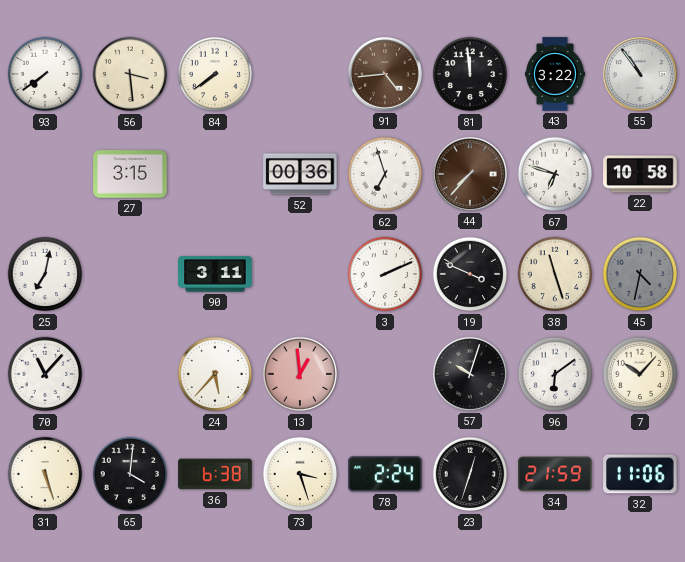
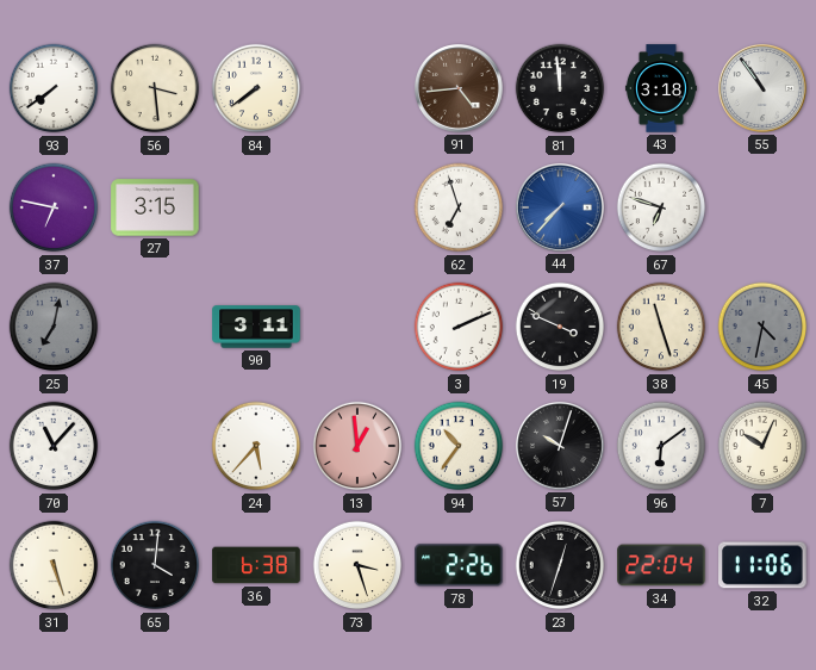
43: 3:22 -> 3:18 (661, 88)
37: none -> 6:47 (54, 207)
52: 00:36 -> none (300, 174)
44 dial: brown -> blue (560, 207)
22: 10:58 -> none (640, 174)
25 dial: white -> grey (54, 327)
94: none -> 10:36 (459, 446)
7: 10:07 -> 10:04 (762, 446)
78: 2:24 -> 2:26 (459, 565)
34: 21:59 -> 22:04 (661, 565)
